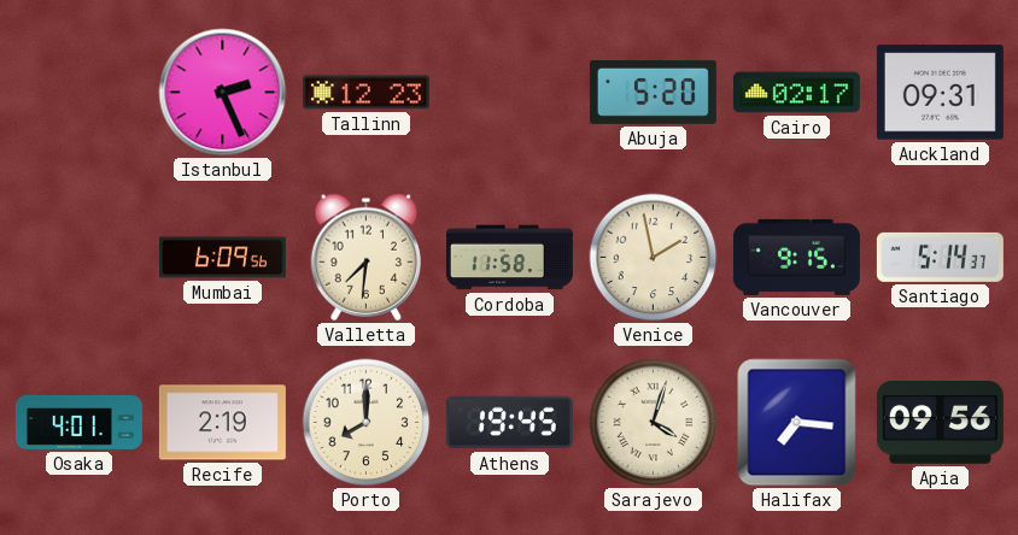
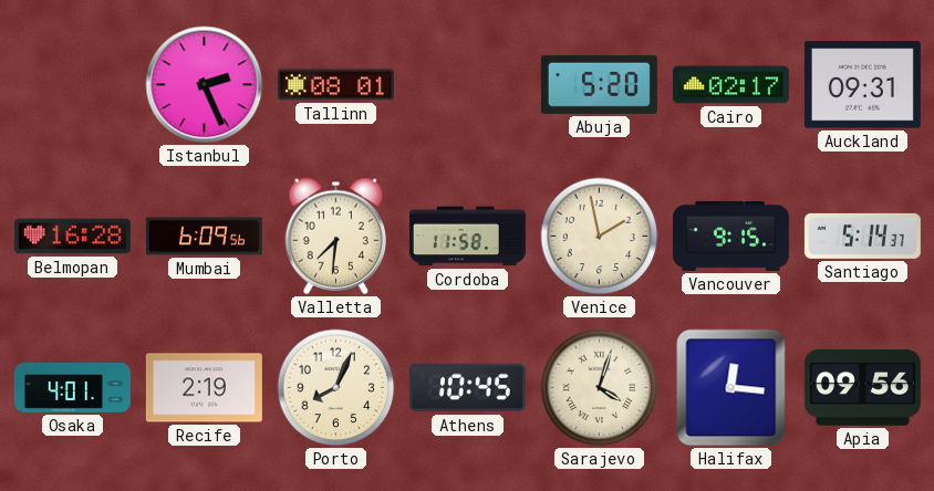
Tallinn: 12:23 -> 08:01 (335, 85)
Belmopan: none -> 16:28 (72, 237)
Porto: 8:00 -> 8:04 (336, 388)
Athens: 19:45 -> 10:45 (467, 388)
Halifax: 7:16 -> 12:16 (731, 388)
